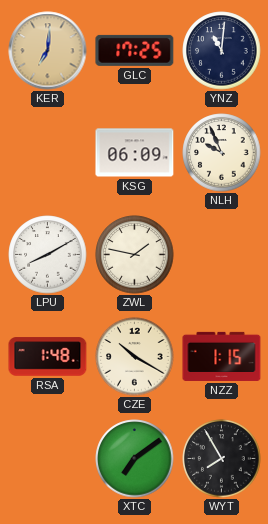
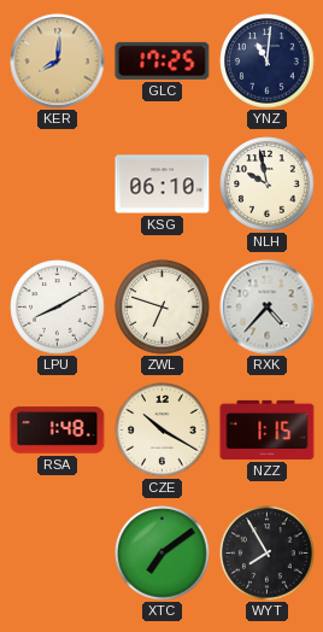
KER: 7:01 -> 8:01 (58, 62)
KSG: 06:09 -> 06:10 (163, 185)
NLH: 9:56 -> 9:58 (268, 185)
ZWL: 1:47 -> 6:48 (163, 308)
RXK: none -> 4:37 (268, 308)
